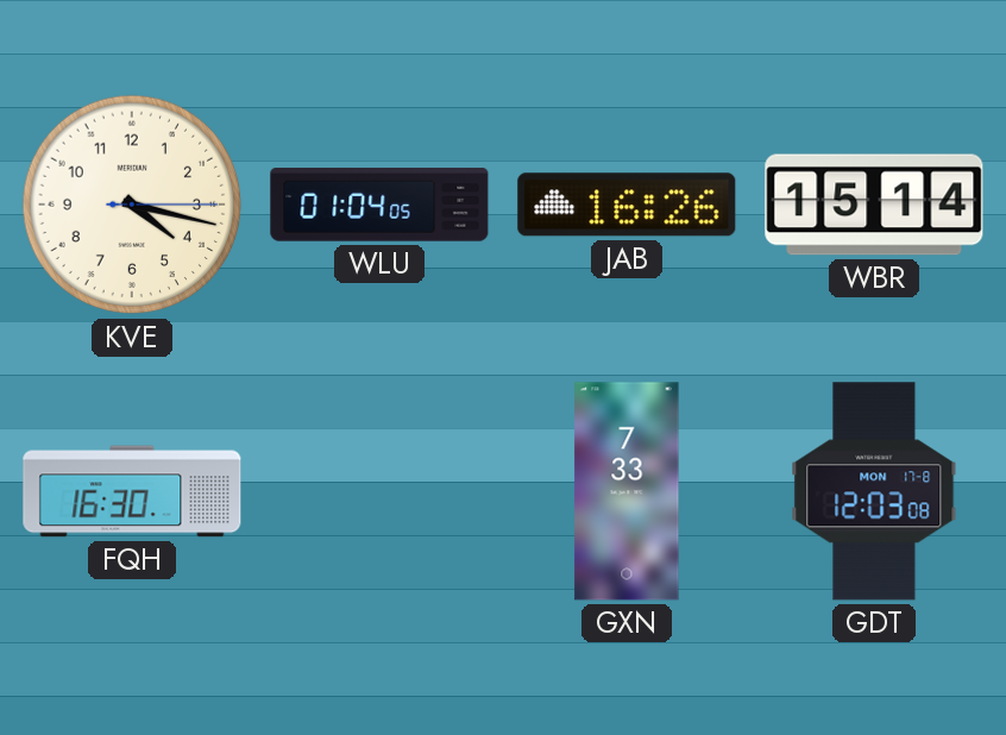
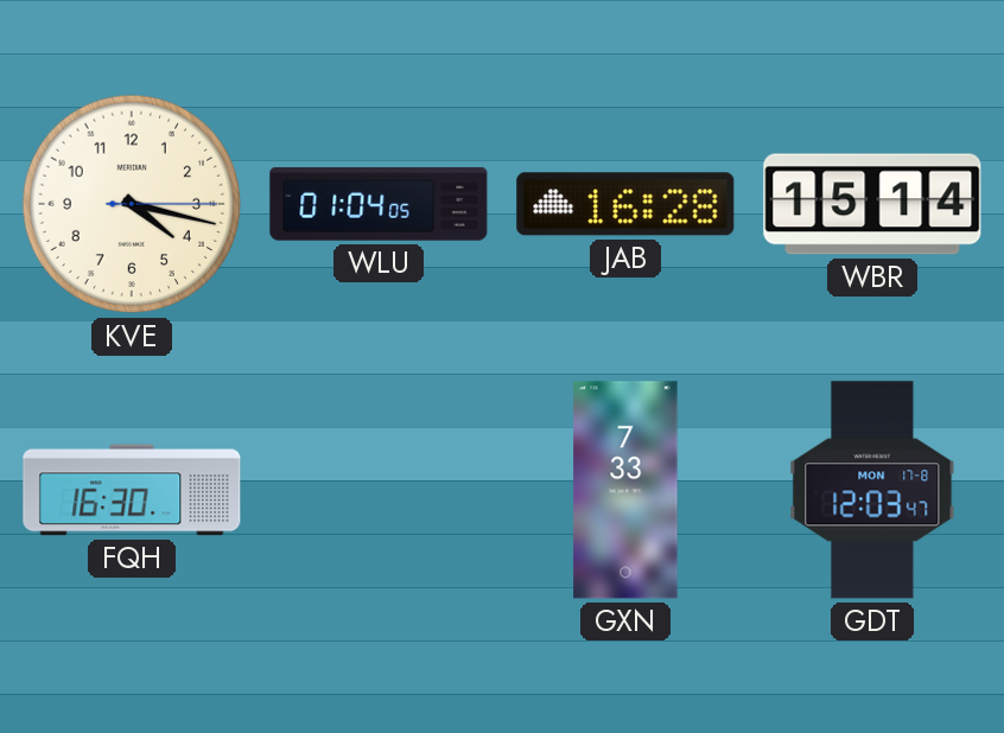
JAB: 16:26 -> 16:28 (625, 204)
GDT: 12:03:08 -> 12:03:47 (872, 490)
